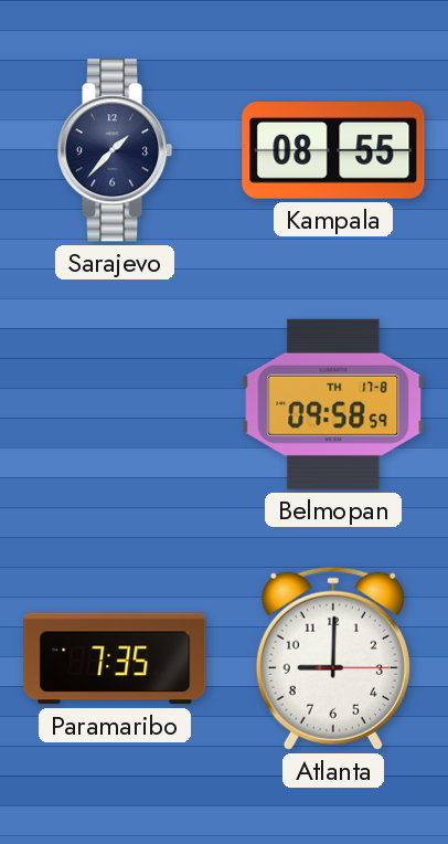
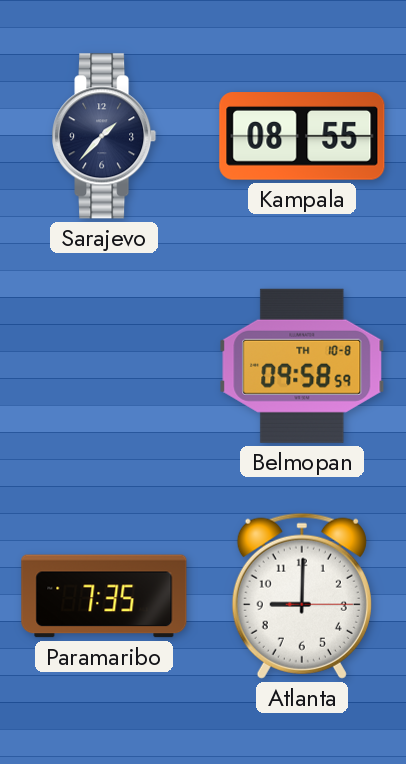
Belmopan date: TH 17-8 -> TH 10-8 (302, 366)
